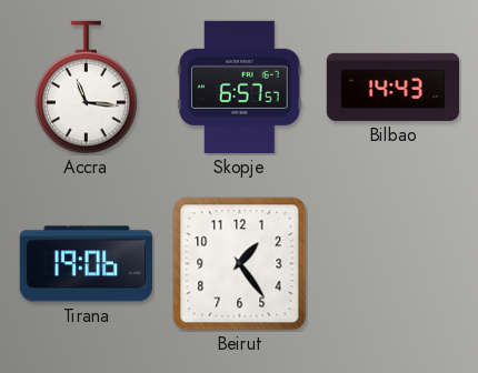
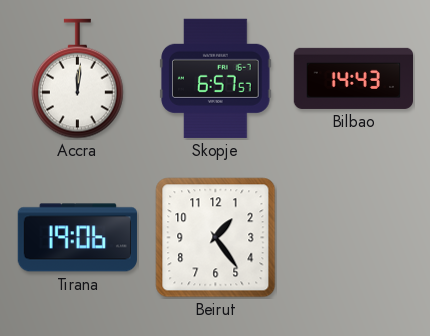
Accra: 11:16 -> 12:01 (78, 79)
